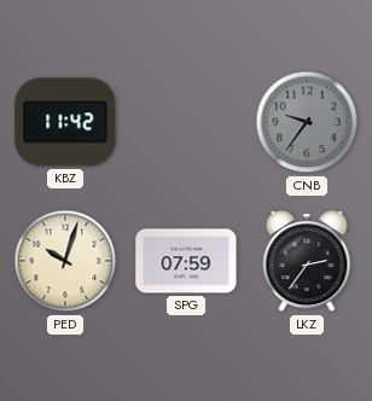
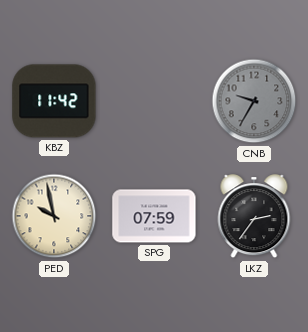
CNB: 9:36 -> 9:35 (254, 101)
PED: 10:03 -> 9:58 (54, 216)
